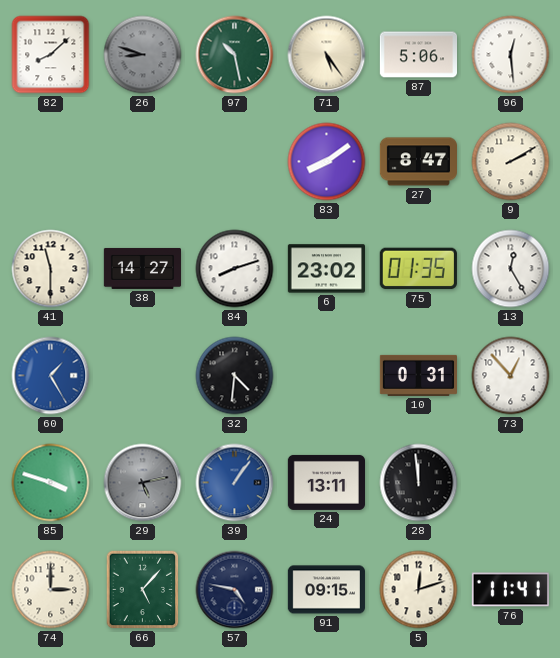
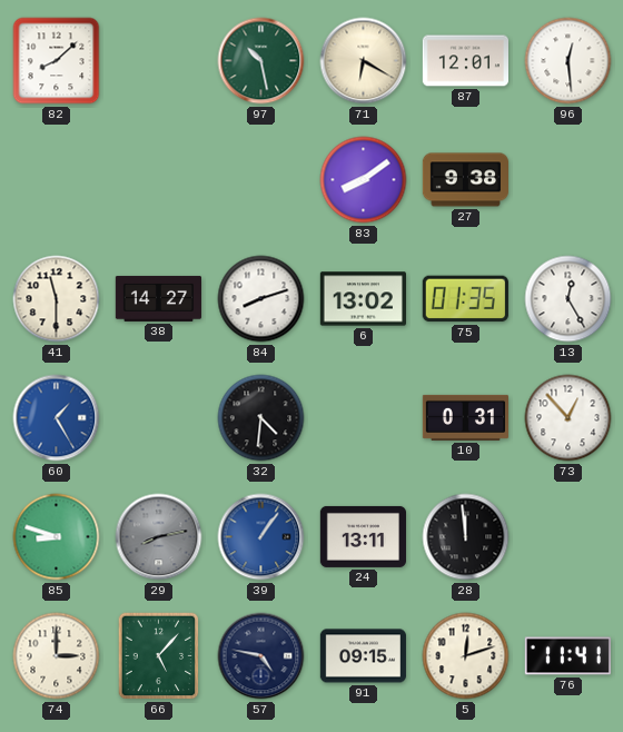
26: 8:48 -> none (143, 55)
71: 5:24 -> 6:20 (364, 61)
87: 5:06 -> 12:01 (465, 61)
27: 8:47 -> 9:38 (465, 180)
9: 2:10 -> none (511, 162)
6: 23:02 -> 13:02 (363, 299)
85: 3:48 -> 8:48 (57, 537)
29: 5:13 -> 8:13 (159, 537)
